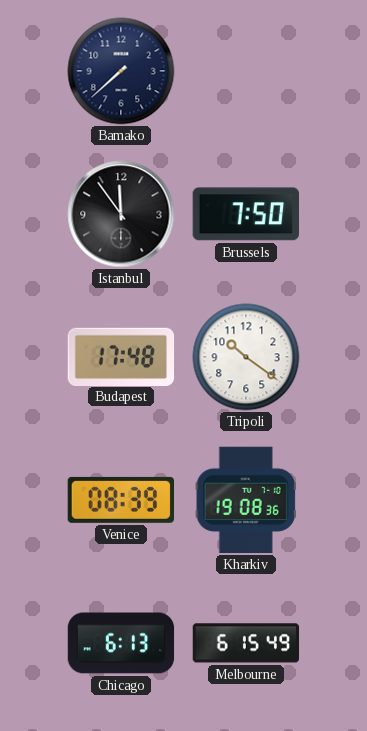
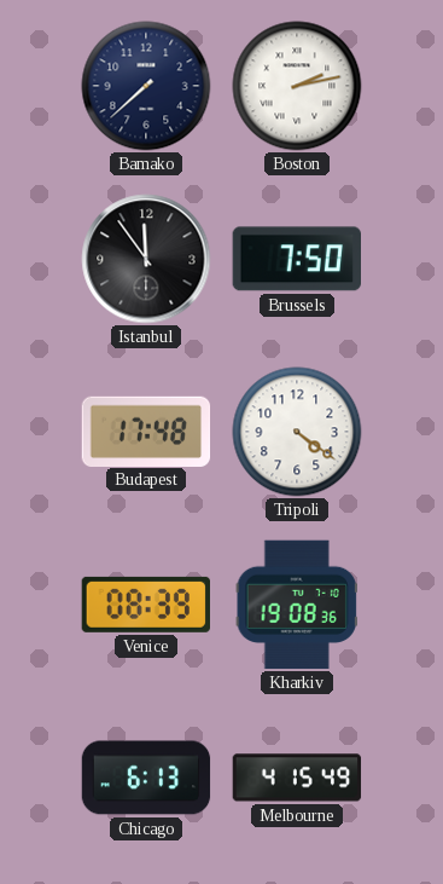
Boston: none -> 2:13 (297, 86)
Tripoli: 10:21 -> 4:21 (297, 432)
Melbourne: 6:15 -> 4:15 (297, 778)
